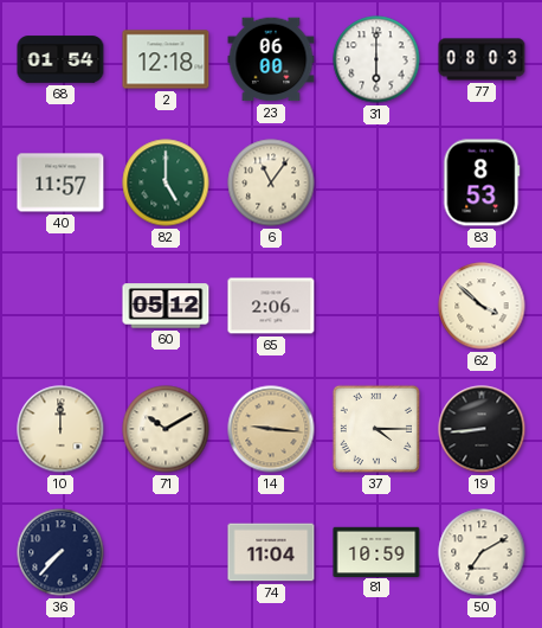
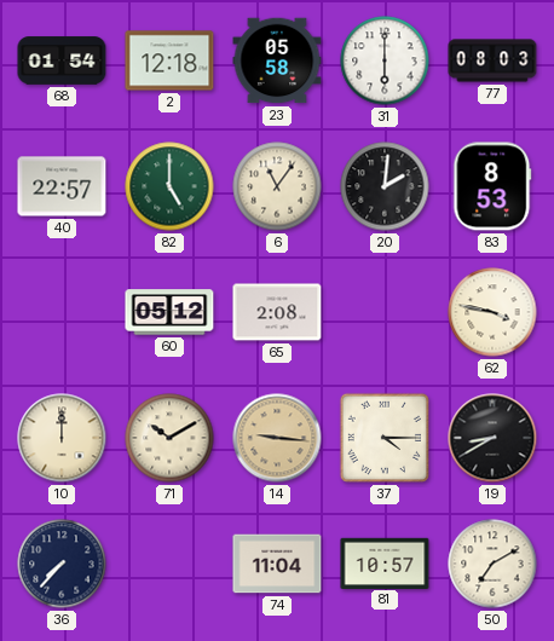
23: 06:00 -> 05:58 (277, 60)
40: 11:57 -> 22:57 (62, 186)
20: none -> 2:01 (385, 186)
65: 2:06 -> 2:08 (277, 312)
62: 3:52 -> 3:47 (492, 312)
19: 8:44 -> 8:40 (492, 438)
81: 10:59 -> 10:57 (385, 562)
